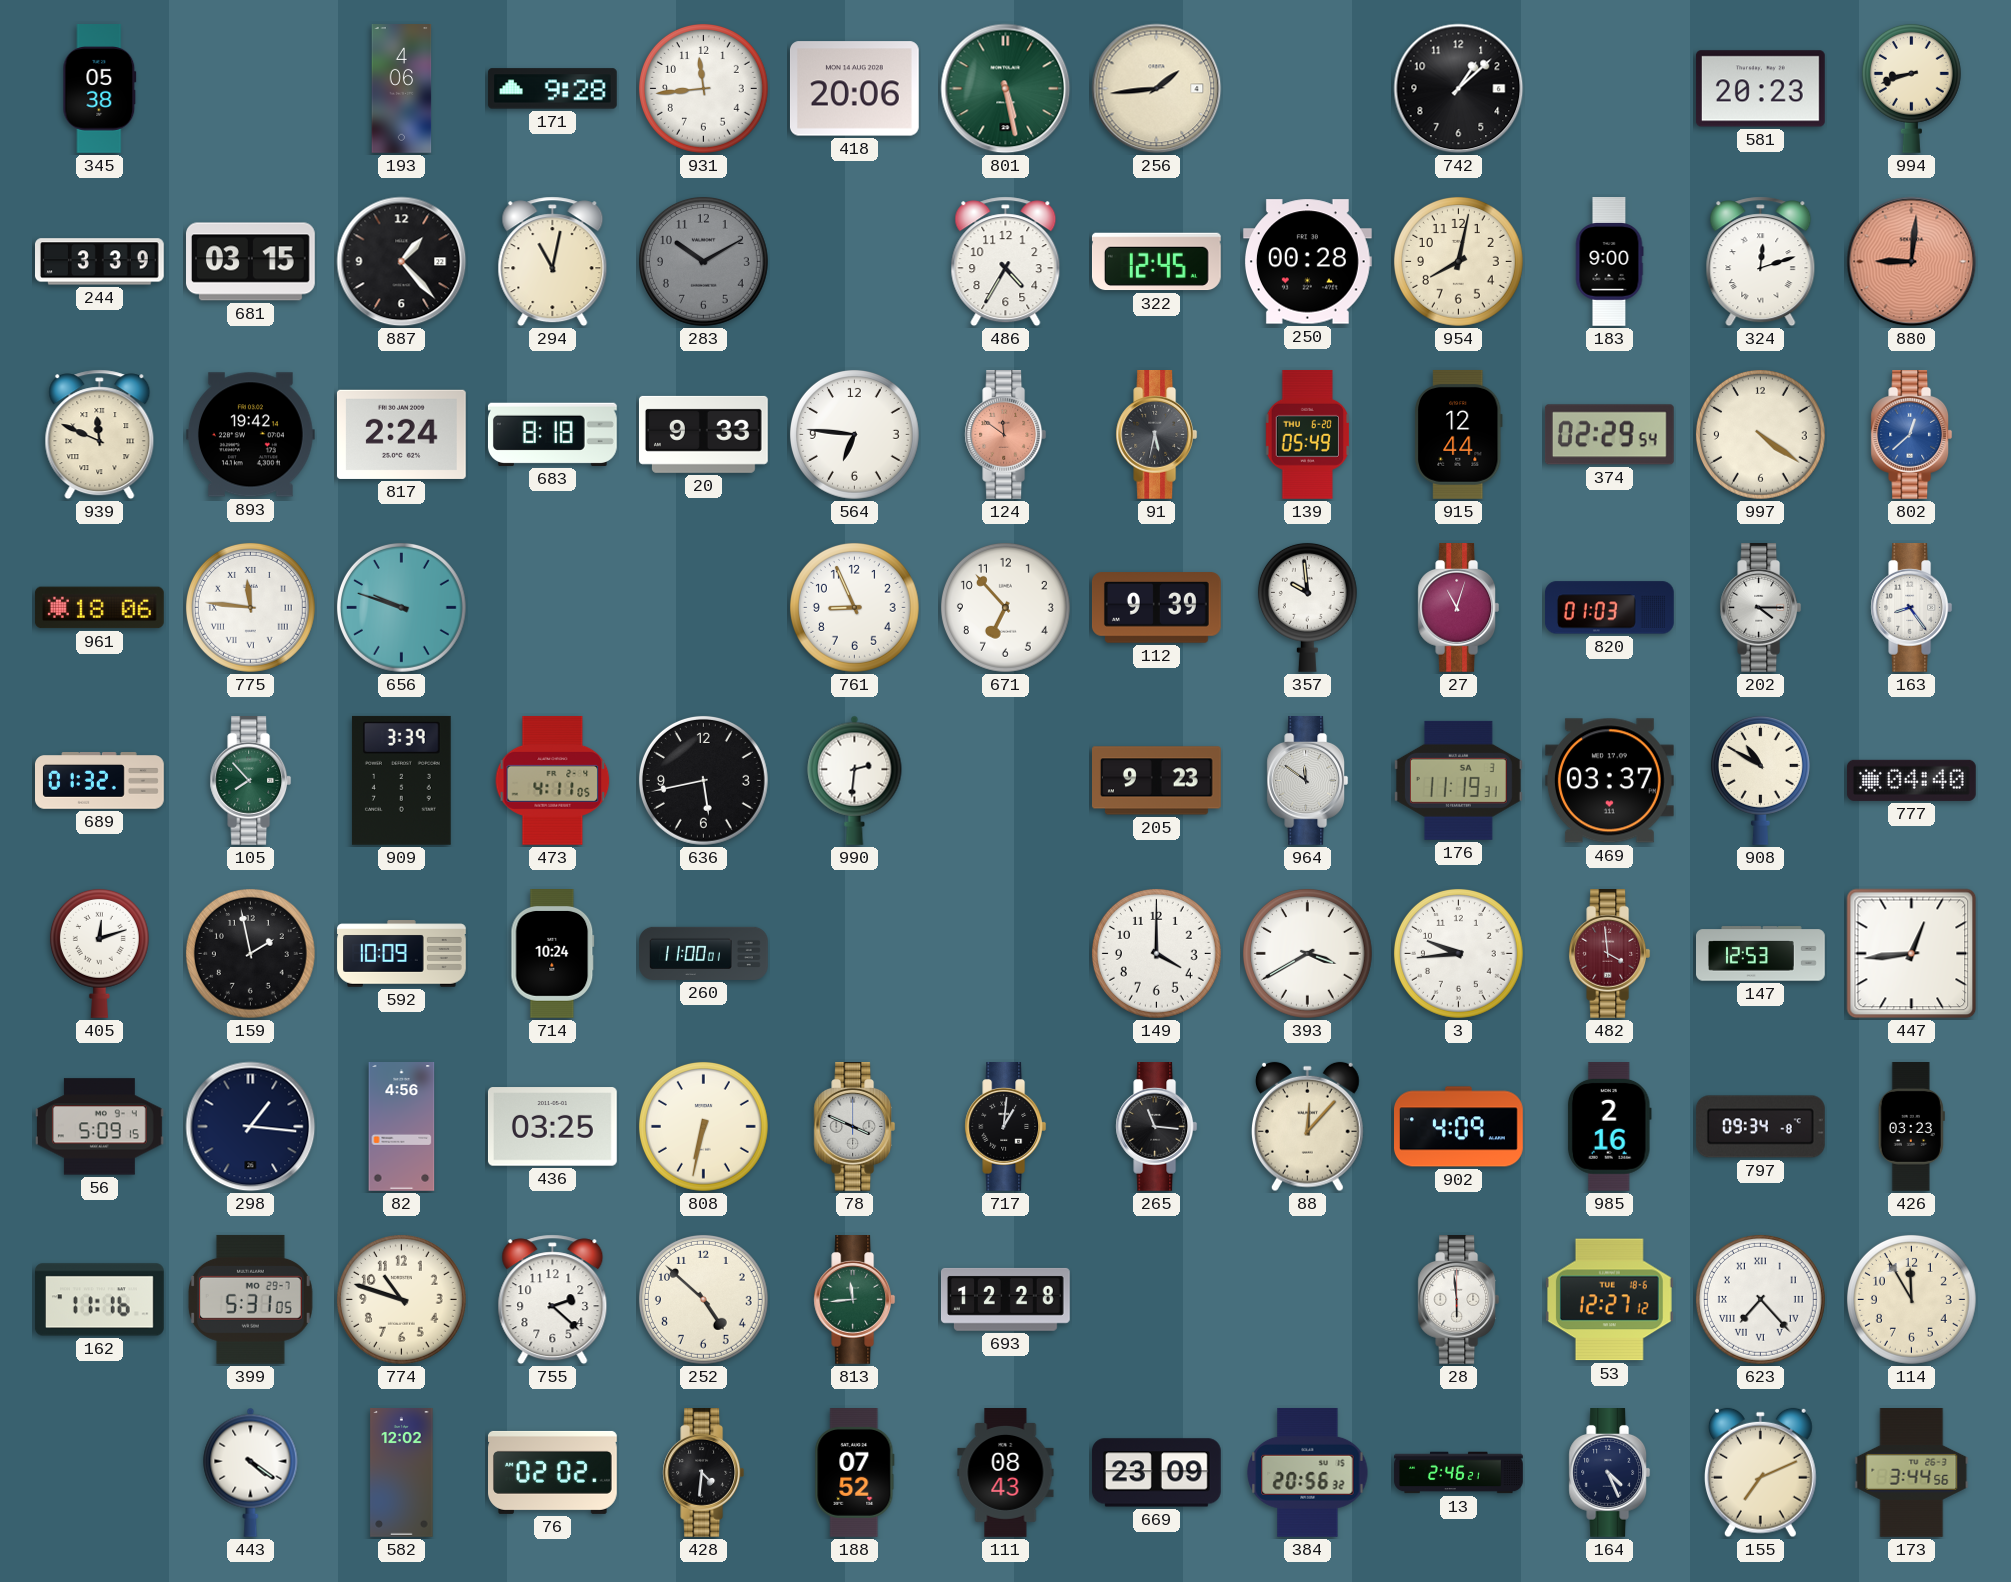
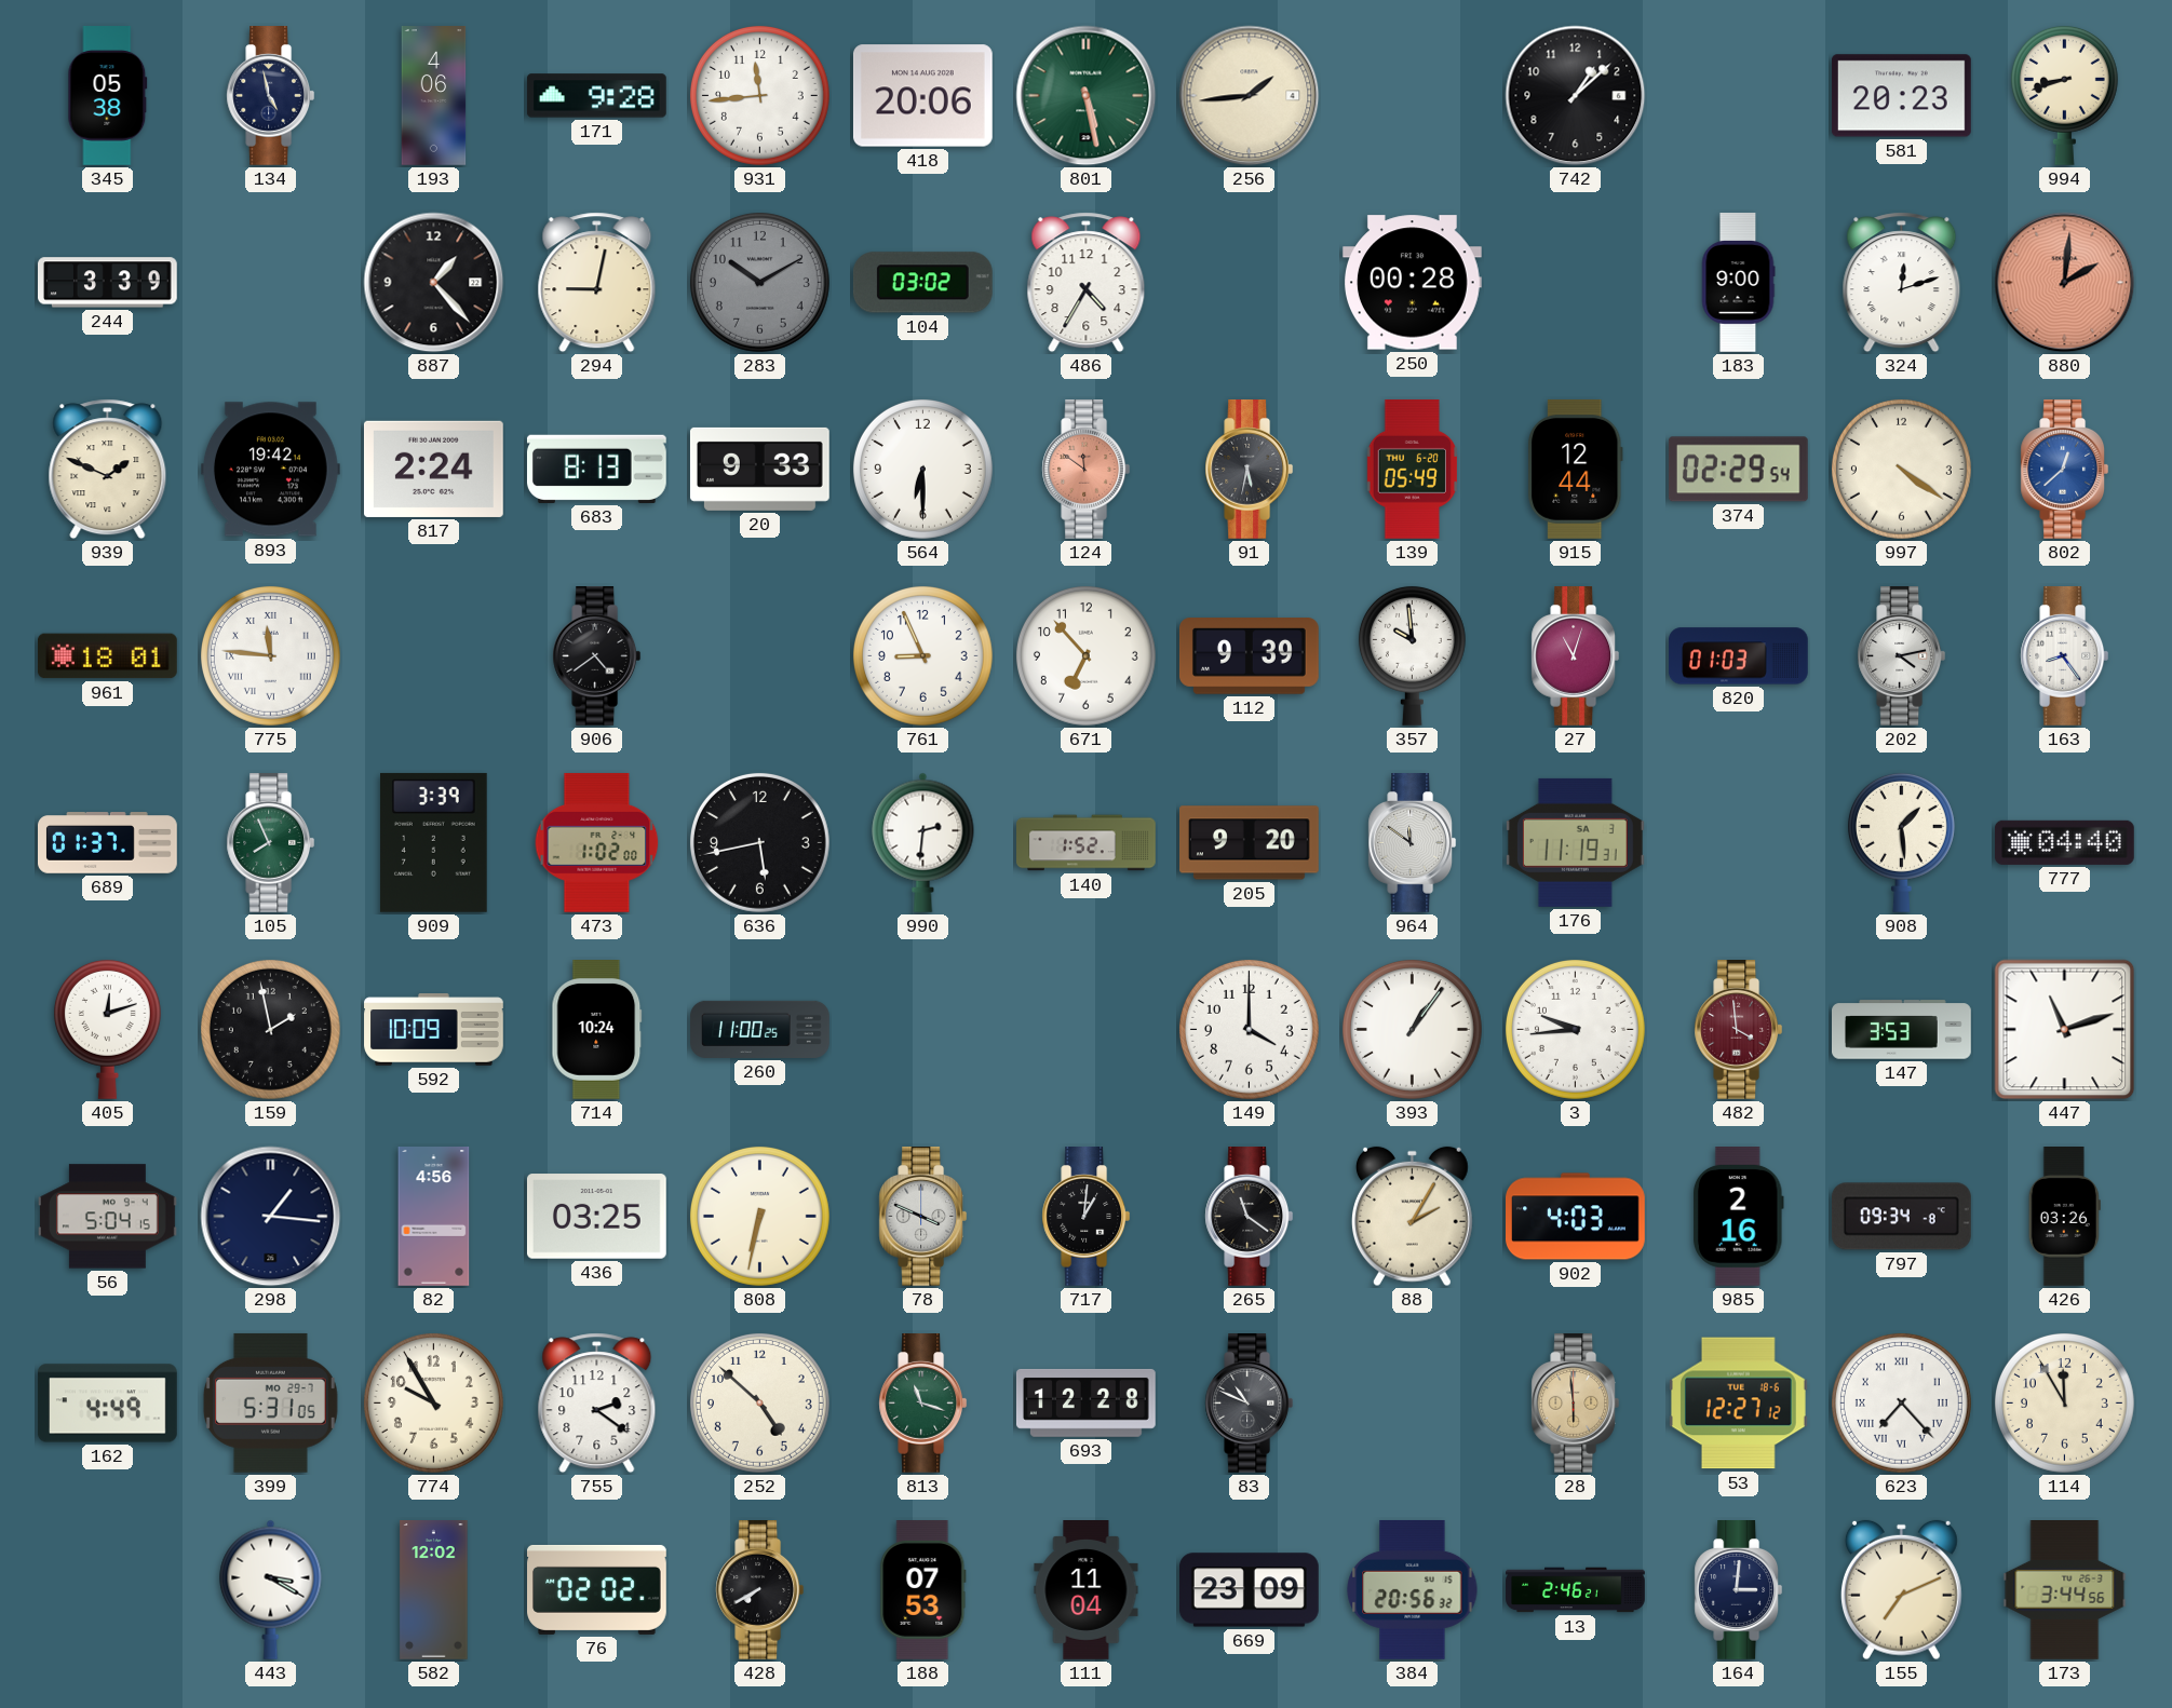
134: none -> 4:58 (271, 96)
681: 03:15 -> none (251, 262)
294: 11:02 -> 9:02 (597, 283)
104: none -> 03:02 (922, 283)
322: 12:45 -> none (1156, 262)
954: 8:02 -> none (1458, 261)
880: 9:01 -> 2:01 (2065, 283)
939: 11:49 -> 1:49 (108, 470)
683: 8:18 -> 8:13 (596, 469)
564: 6:46 -> 6:30 (922, 469)
961: 18:06 -> 18:01 (107, 656)
656: 9:48 -> none (401, 607)
906: none -> 4:39 (597, 656)
202: 4:15 -> 4:13 (1902, 656)
689: 01:32 -> 01:37 (108, 843)
105: 7:53 -> 7:56 (271, 843)
473: 4:11 -> 1:02 (597, 842)
140: none -> 1:52 (1087, 843)
205: 9:23 -> 9:20 (1250, 843)
469: 03:37 -> none (1609, 781)
908: 10:50 -> 1:29 (1901, 842)
260: 11:00:01 -> 11:00:25 (760, 1029)
393: 3:40 -> 1:06 (1412, 1029)
147: 12:53 -> 3:53 (1902, 1030)
447: 12:44 -> 11:12 (2065, 1030)
56: 5:09 -> 5:04 (108, 1217)
265: 11:16 -> 11:21 (1250, 1217)
88: 12:07 -> 2:05 (1412, 1217)
902: 4:09 -> 4:03 (1576, 1217)
426: 03:23 -> 03:26 (2064, 1217)
162: 11:16 -> 4:49 (108, 1404)
774: 10:48 -> 9:55 (433, 1402)
755: 2:22 -> 2:21 (597, 1404)
813: 11:44 -> 11:18 (923, 1404)
83: none -> 10:49 (1250, 1404)
28 dial: white -> champagne (1576, 1404)
443: 4:21 -> 3:20 (271, 1589)
428: 4:31 -> 7:40 (760, 1590)
188: 07:52 -> 07:53 (923, 1590)
111: 08:43 -> 11:04 (1087, 1590)
164: 4:26 -> 3:01 (1739, 1590)
